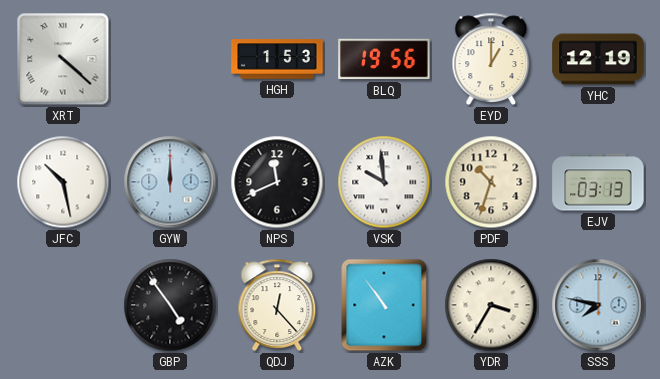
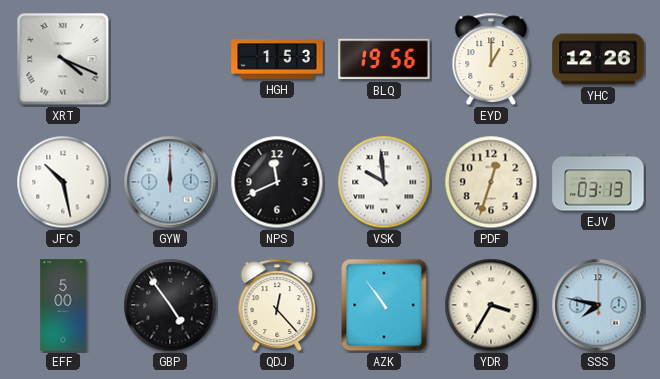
XRT: 4:22 -> 4:19 (63, 59)
YHC: 12:19 -> 12:26 (598, 59)
PDF: 10:33 -> 12:33 (491, 182)
EFF: none -> 5:00 (63, 305)
